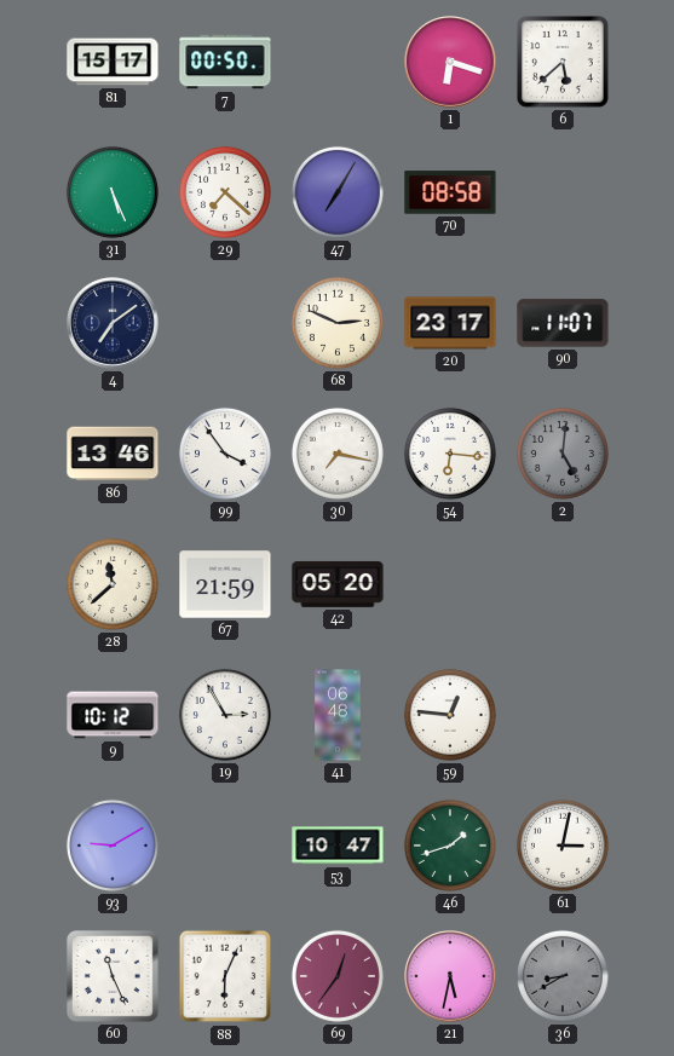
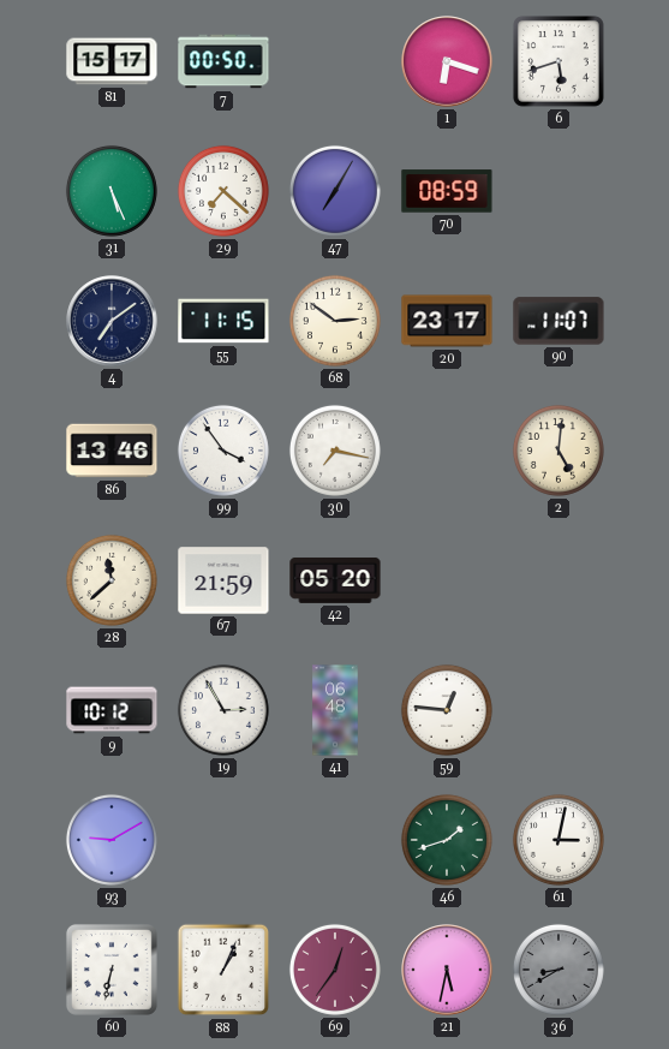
6: 5:38 -> 5:42 (559, 61)
70: 08:58 -> 08:59 (447, 191)
55: none -> 11:15 (223, 321)
68: 2:49 -> 2:51 (335, 321)
54: 6:16 -> none (450, 454)
2 dial: grey -> cream (559, 451)
53: 10:47 -> none (338, 846)
60: 11:26 -> 6:32 (112, 970)
88: 6:04 -> 1:04 (223, 970)
